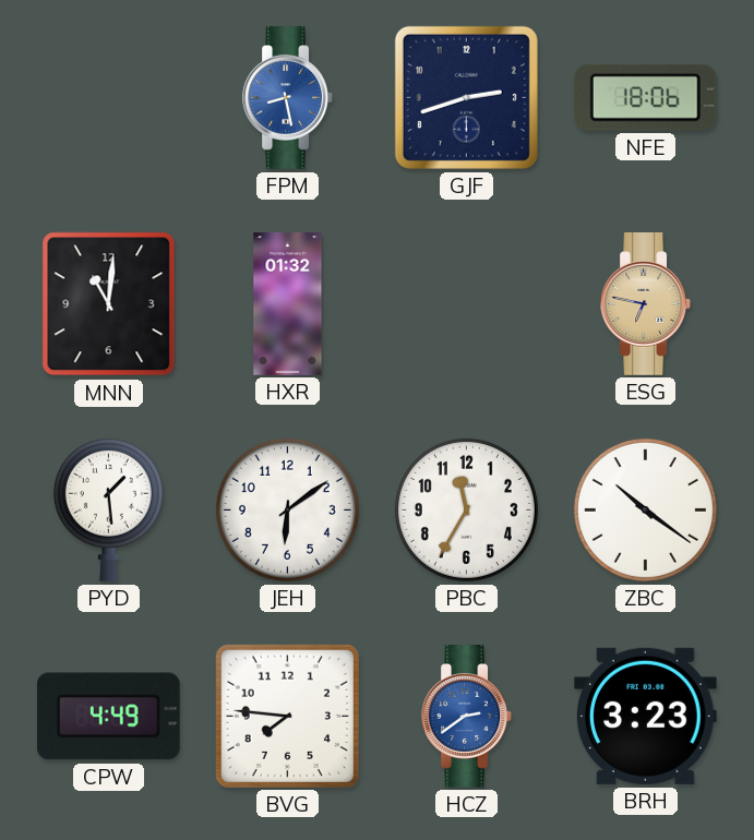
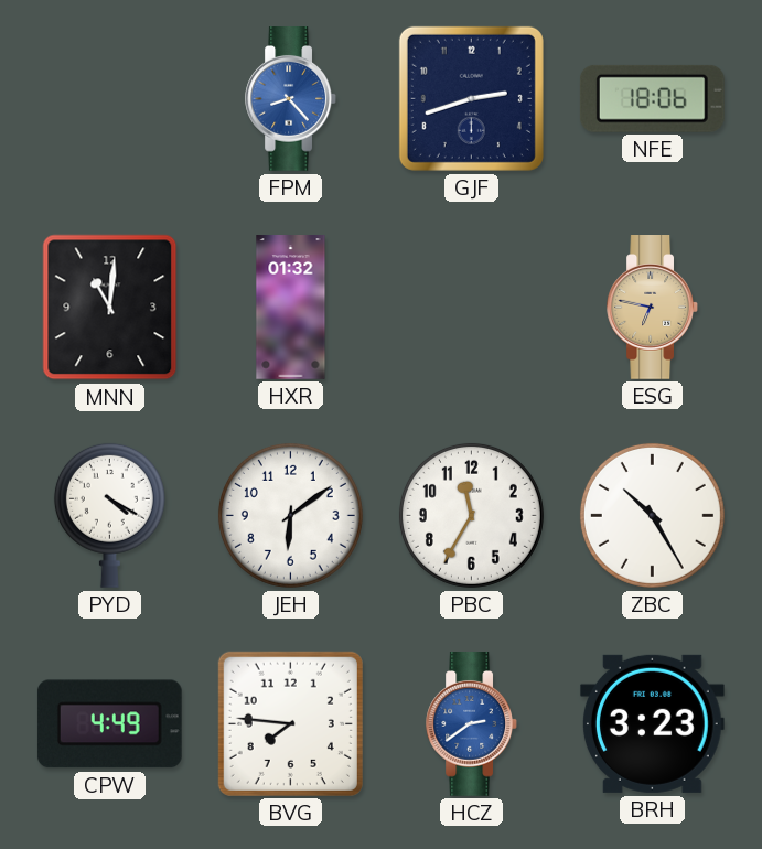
FPM: 8:28 -> 8:23 (290, 99)
PYD: 1:29 -> 4:20 (109, 515)
ZBC: 10:21 -> 10:25 (652, 515)
